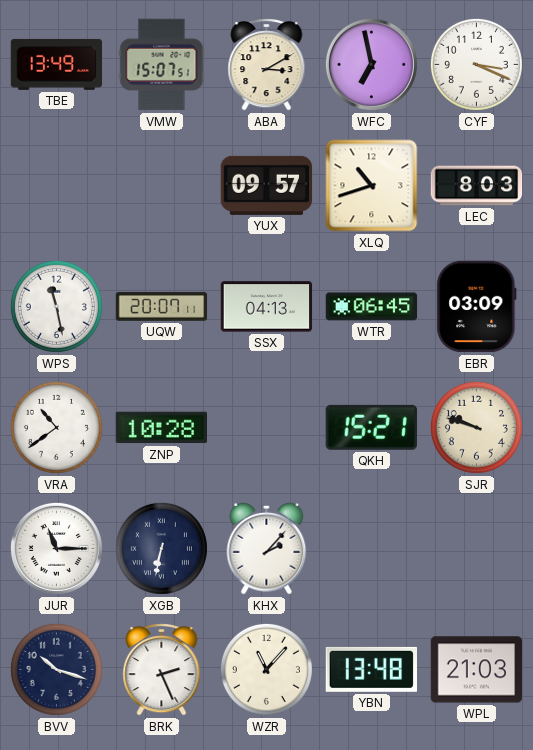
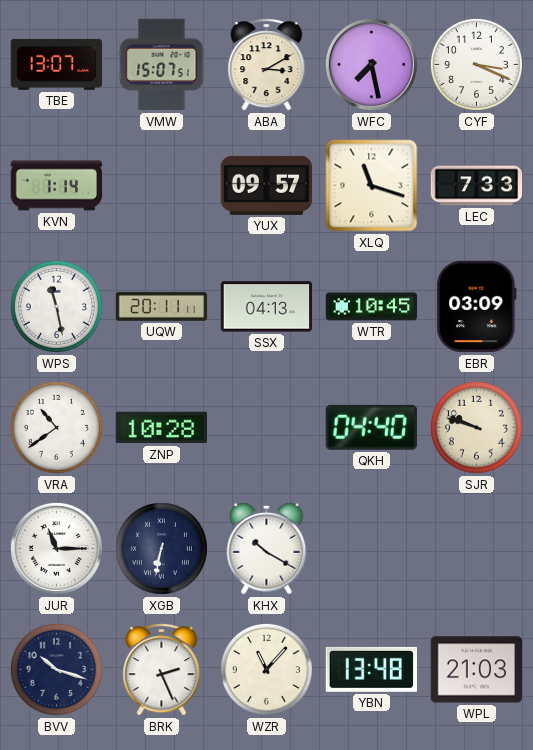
TBE: 13:49 -> 13:07 (57, 64)
WFC: 6:58 -> 7:28 (371, 64)
KVN: none -> 1:14 (57, 186)
XLQ: 10:42 -> 11:18 (372, 186)
LEC: 8:03 -> 7:33 (477, 186)
UQW: 20:07 -> 20:11 (162, 307)
WTR: 06:45 -> 10:45 (372, 307)
QKH: 15:21 -> 04:40 (371, 427)
KHX: 2:07 -> 10:20 (267, 548)
